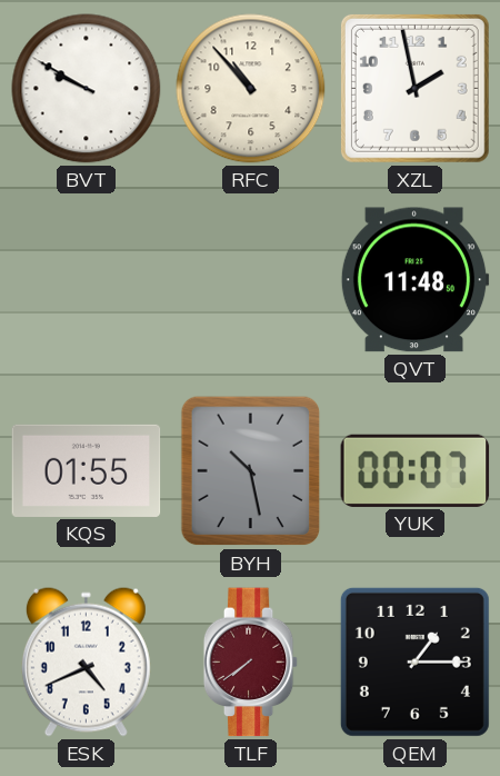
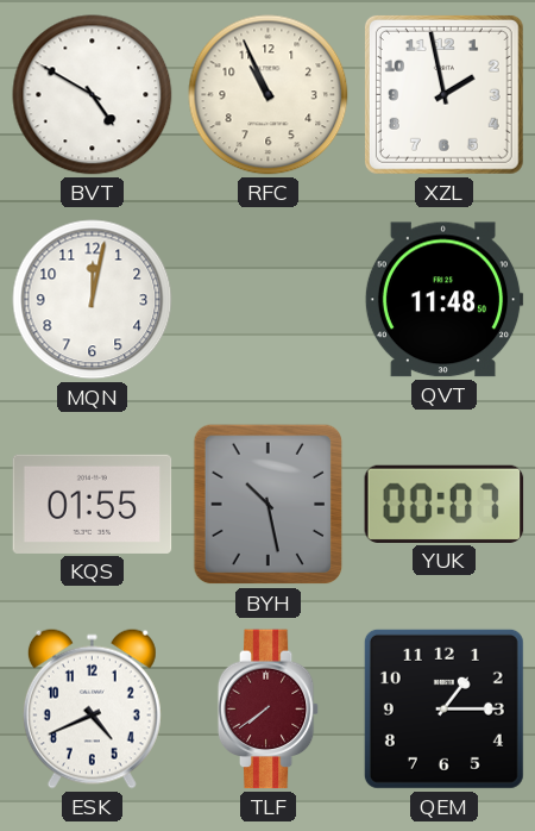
BVT: 9:50 -> 4:50 (93, 95)
RFC: 10:53 -> 10:56 (269, 95)
MQN: none -> 12:02 (93, 300)
